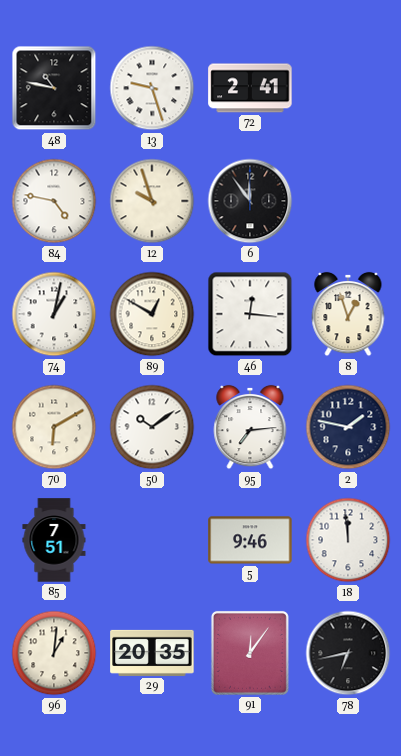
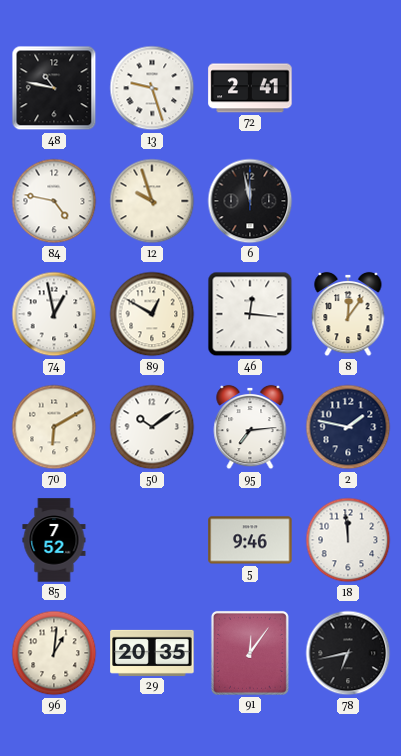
6: 11:54 -> 11:58 (250, 201)
74: 1:02 -> 12:58 (54, 314)
8: 12:57 -> 12:06 (348, 314)
85: 7:51 -> 7:52 (54, 540)
